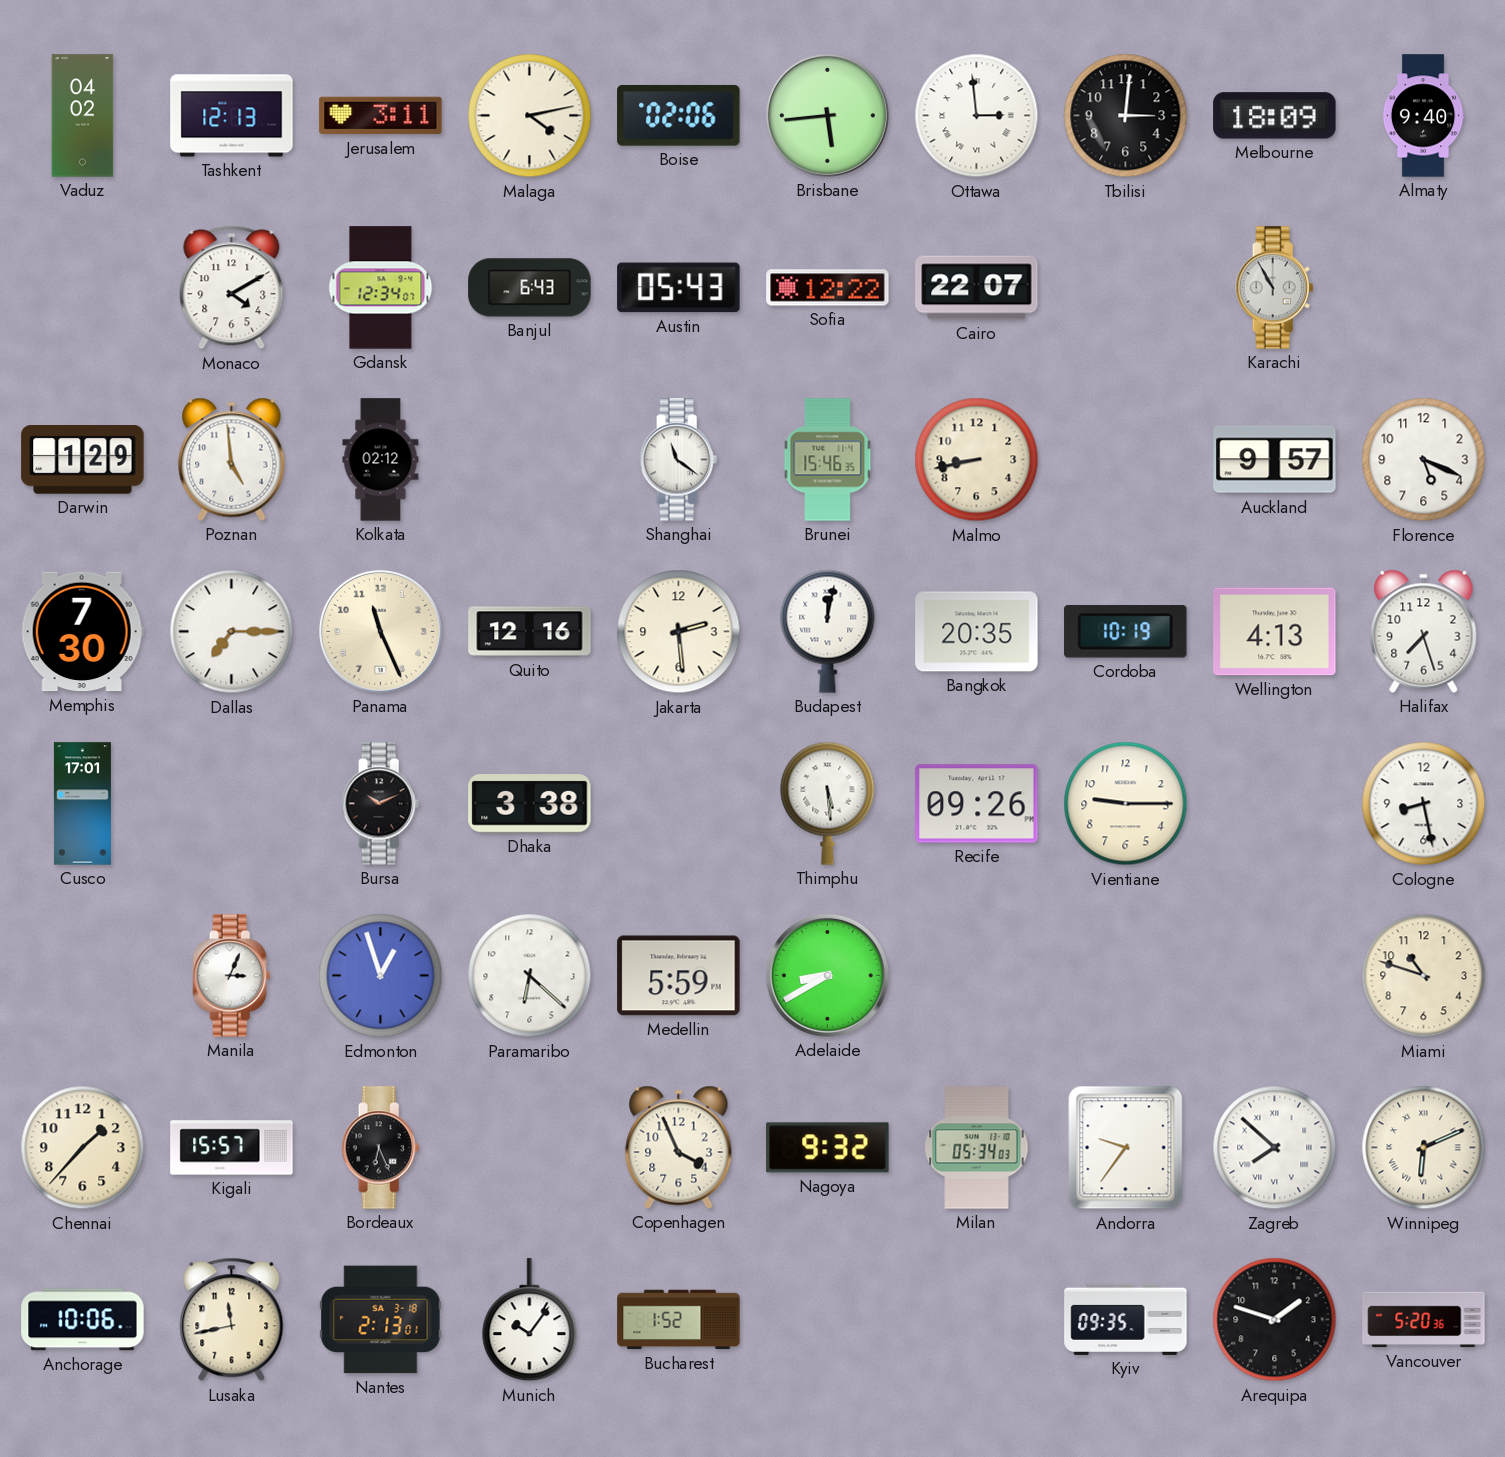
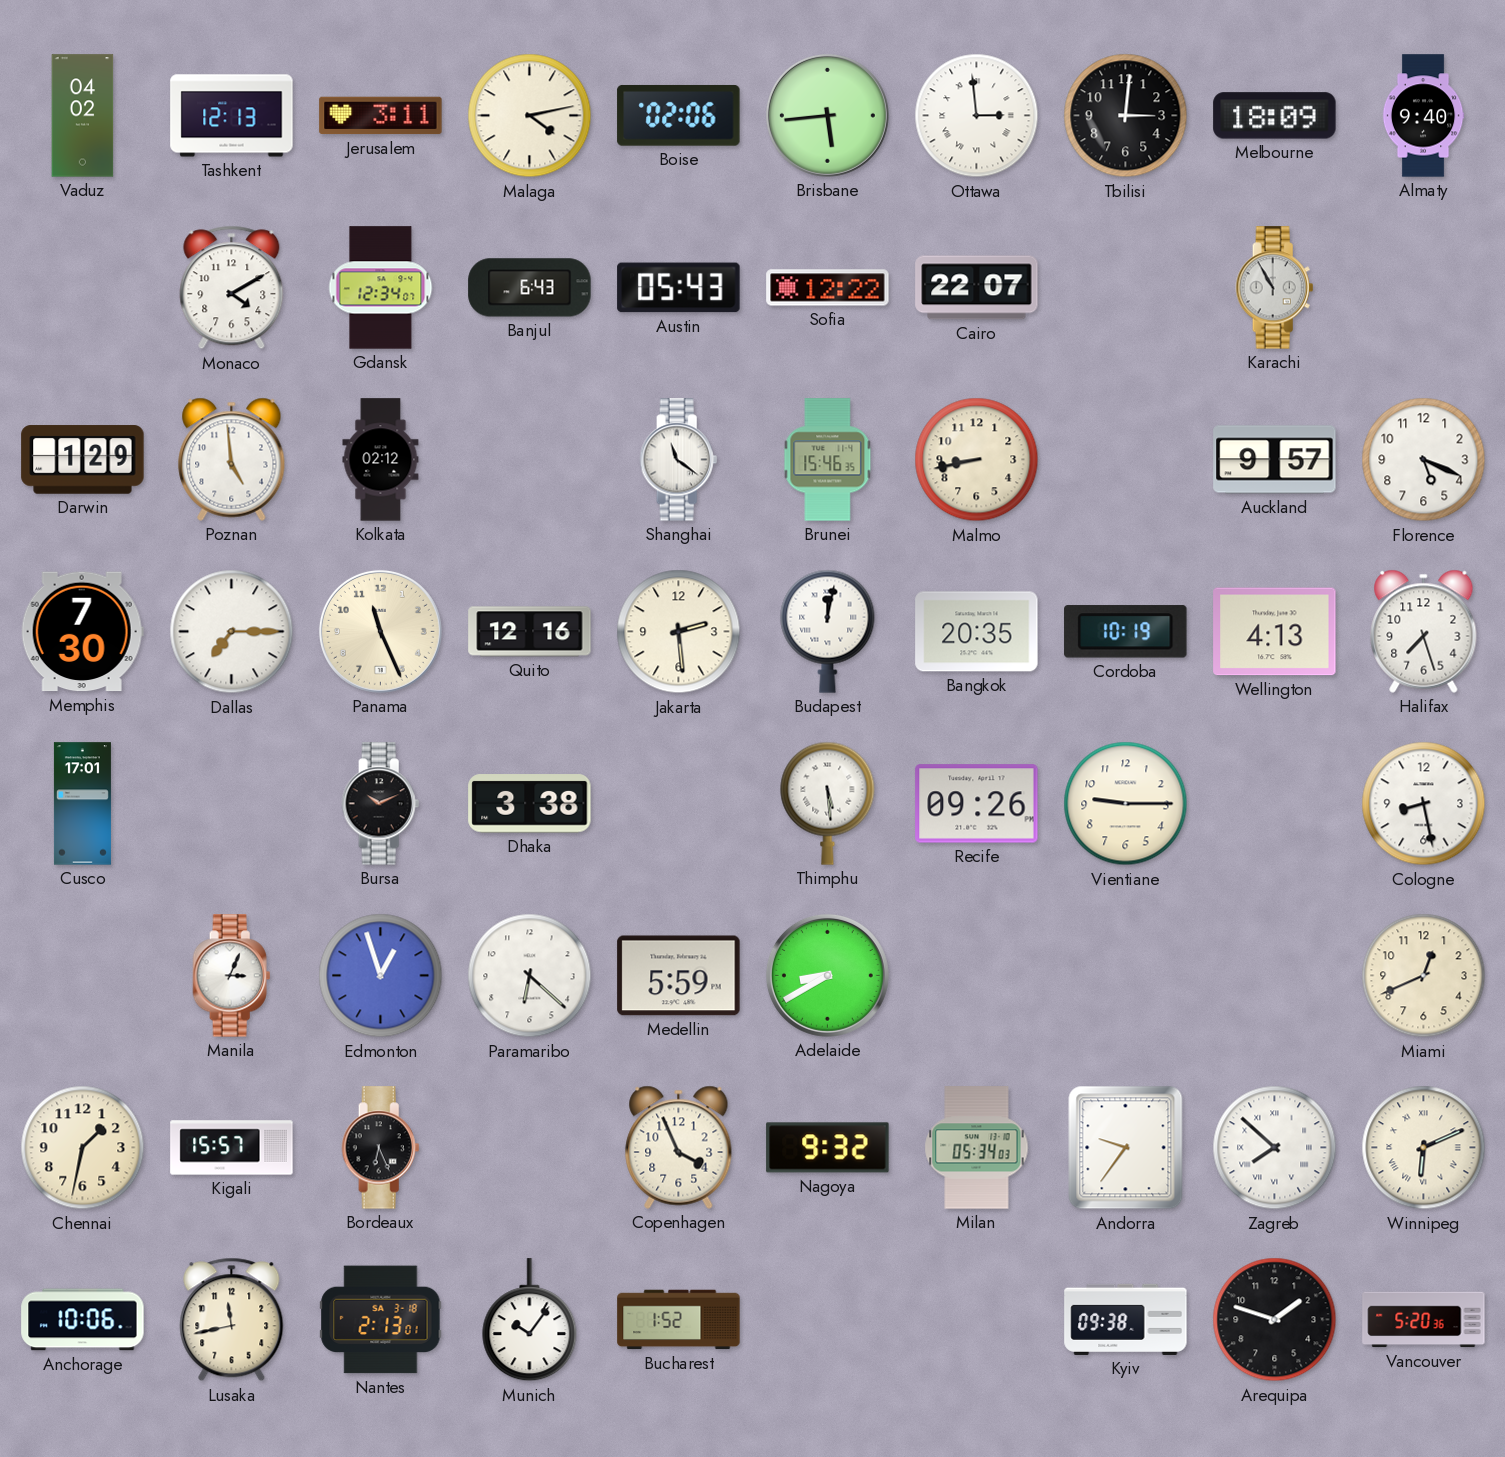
Miami: 10:48 -> 12:41 (1424, 976)
Chennai: 1:37 -> 1:32 (83, 1148)
Kyiv: 09:35 -> 09:38 (1126, 1319)
